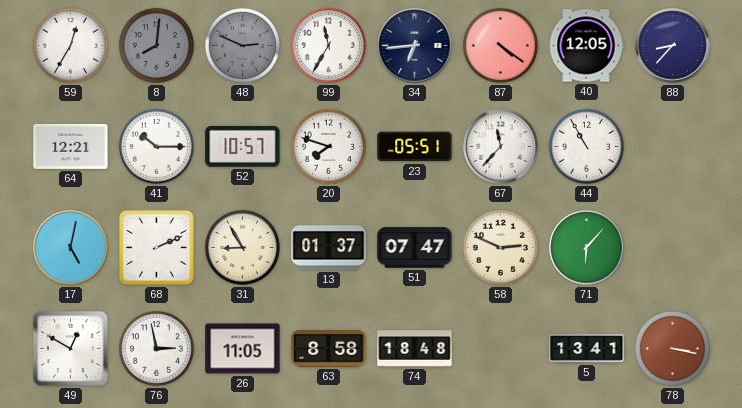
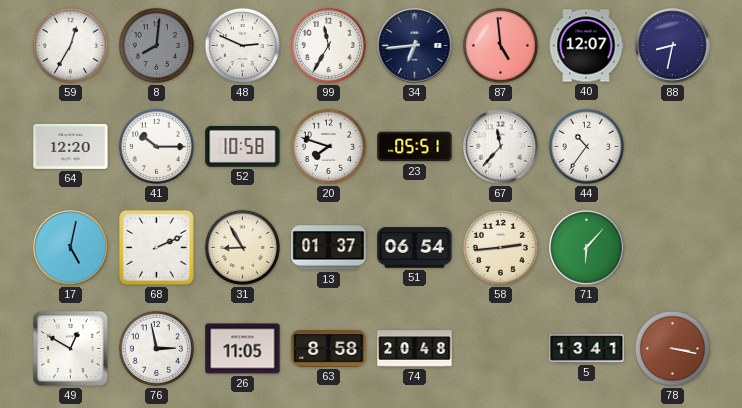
48 dial: grey -> white (242, 45)
87: 4:21 -> 4:59 (500, 45)
40: 12:05 -> 12:07 (586, 46)
88: 8:37 -> 8:32 (673, 46)
64: 12:21 -> 12:20 (71, 146)
52: 10:57 -> 10:58 (243, 146)
44: 10:55 -> 10:36 (586, 146)
51: 07:47 -> 06:54 (415, 248)
58: 2:49 -> 2:44 (500, 247)
74: 18:48 -> 20:48 (415, 349)
